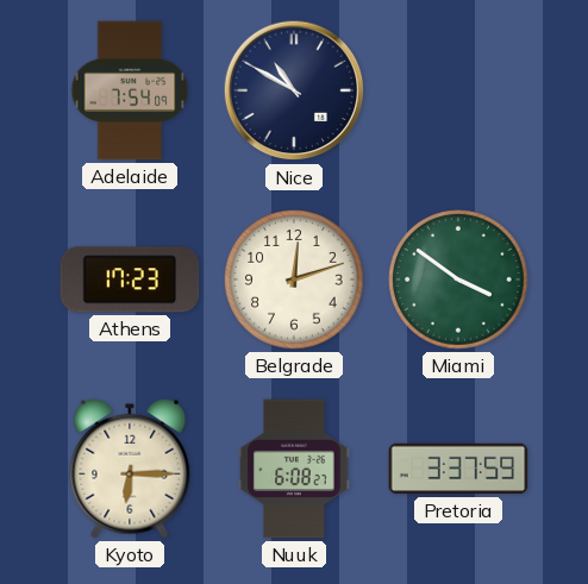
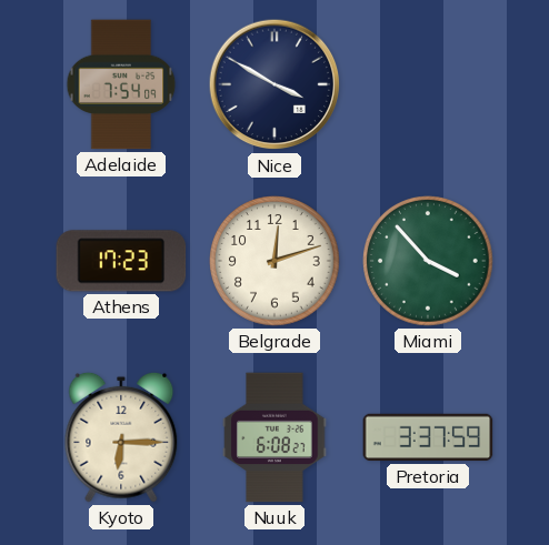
Nice: 10:50 -> 3:50 (274, 84)
Miami: 3:51 -> 3:53 (429, 262)
